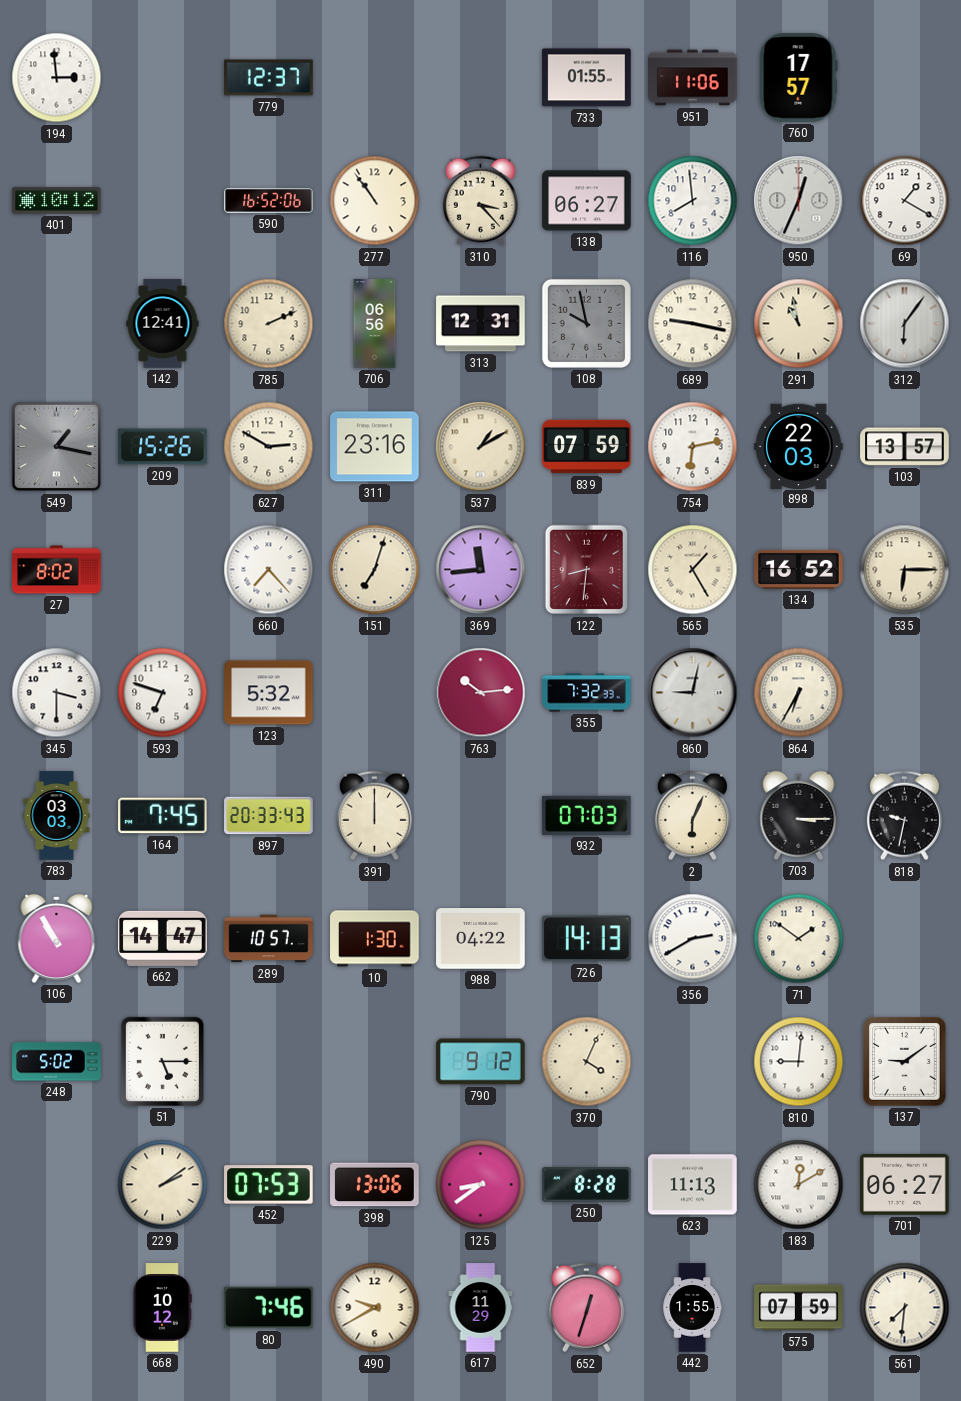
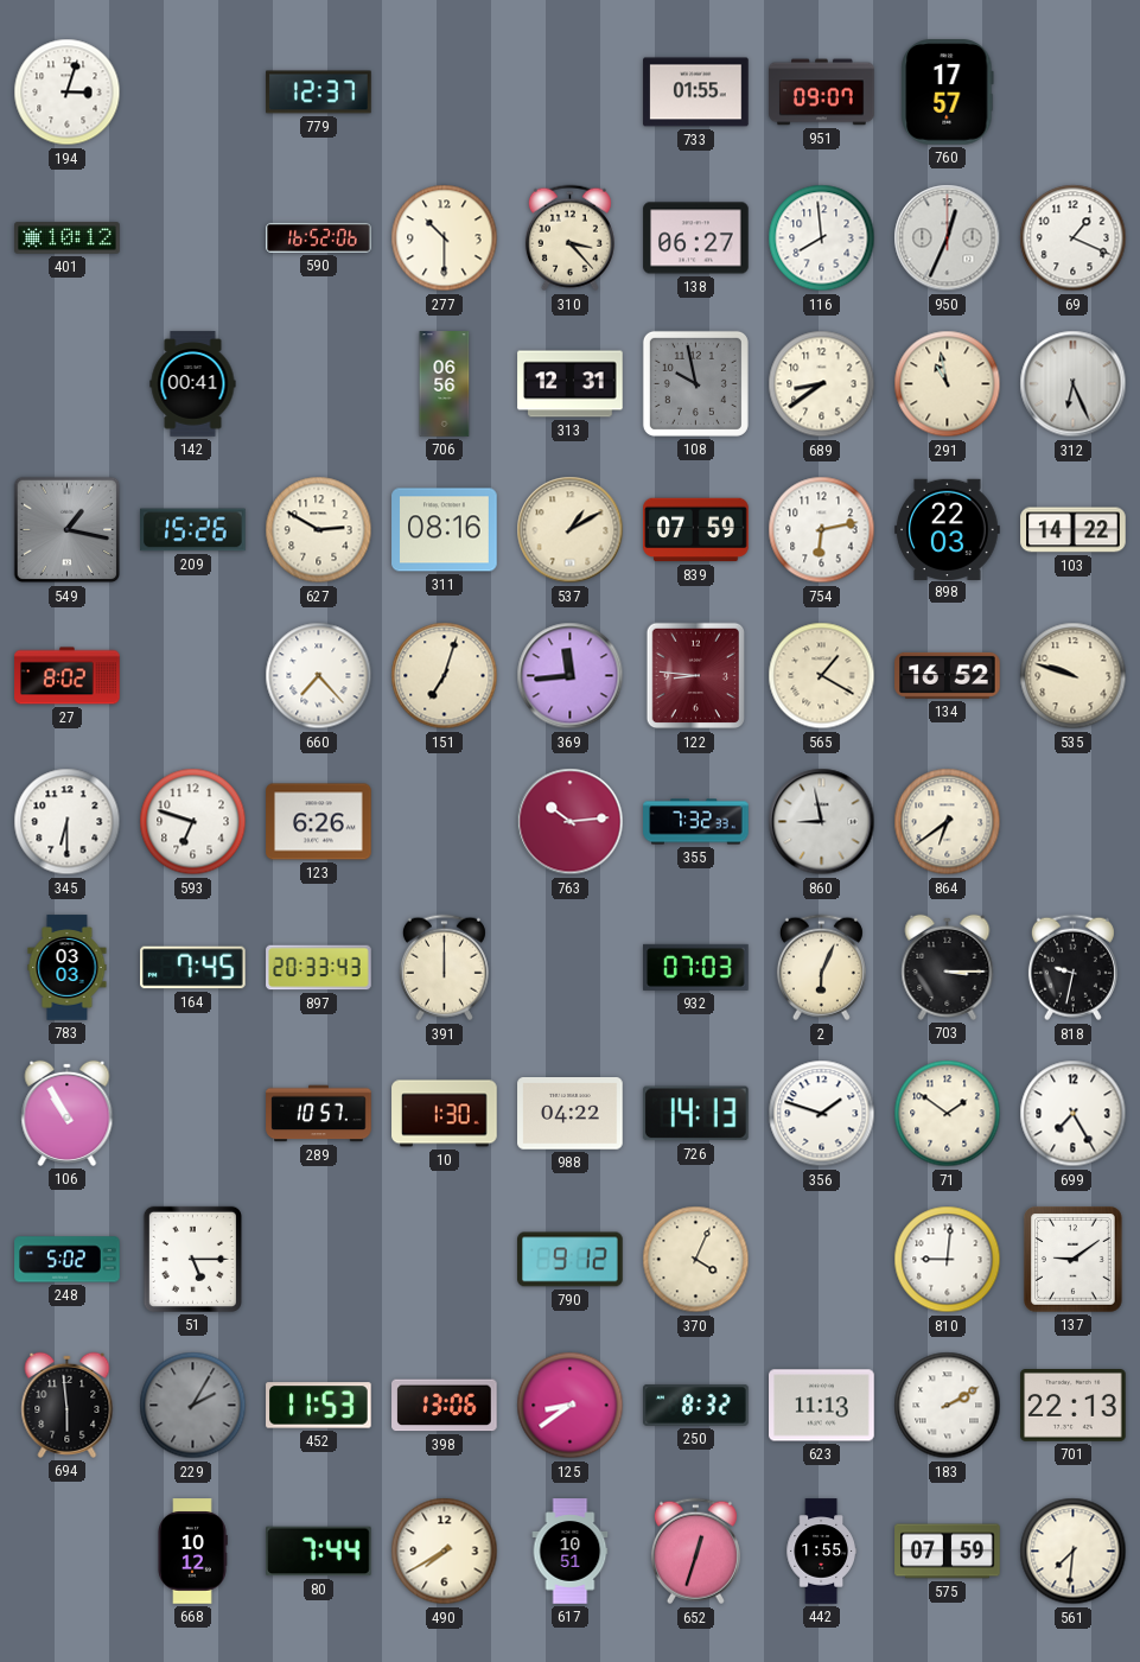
194: 2:59 -> 3:03 (68, 93)
951: 11:06 -> 09:07 (822, 93)
277: 10:54 -> 10:30 (445, 238)
69: 1:20 -> 1:19 (1074, 238)
142: 12:41 -> 00:41 (193, 384)
785: 2:11 -> none (269, 324)
689: 9:17 -> 8:39 (822, 384)
312: 6:06 -> 6:26 (1074, 384)
311: 23:16 -> 08:16 (445, 530)
103: 13:57 -> 14:22 (1074, 530)
122: 8:31 -> 8:46 (695, 676)
565: 1:25 -> 1:20 (822, 676)
535: 6:15 -> 9:48 (1074, 676)
345: 3:30 -> 6:30 (68, 822)
123: 5:32 -> 6:26 (319, 822)
860: 9:02 -> 8:58 (822, 822)
864: 6:35 -> 6:39 (948, 822)
662: 14:47 -> none (163, 938)
356: 2:40 -> 1:48 (822, 1114)
699: none -> 7:25 (1074, 1114)
694: none -> 5:59 (68, 1405)
229: 2:09 -> 2:05 (193, 1406)
229 dial: cream -> grey (193, 1406)
452: 07:53 -> 11:53 (319, 1406)
250: 8:28 -> 8:32 (696, 1406)
183: 12:10 -> 2:10 (948, 1406)
701: 06:27 -> 22:13 (1074, 1406)
80: 7:46 -> 7:44 (319, 1552)
490: 9:40 -> 7:40 (445, 1552)
617: 11:29 -> 10:51 (571, 1552)
